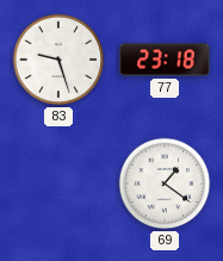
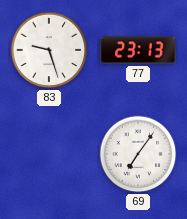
77: 23:18 -> 23:13 (138, 50)
69: 1:21 -> 7:06 (138, 154)
